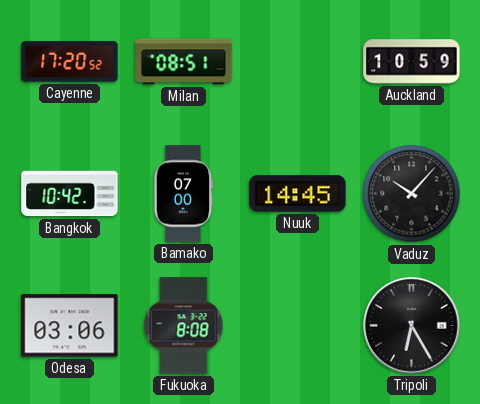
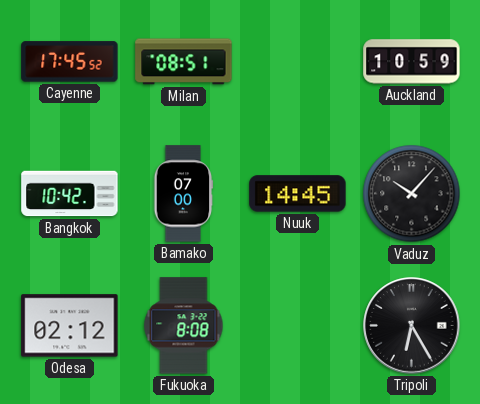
Cayenne: 17:20 -> 17:45 (70, 62)
Odesa: 03:06 -> 02:12 (70, 326)
